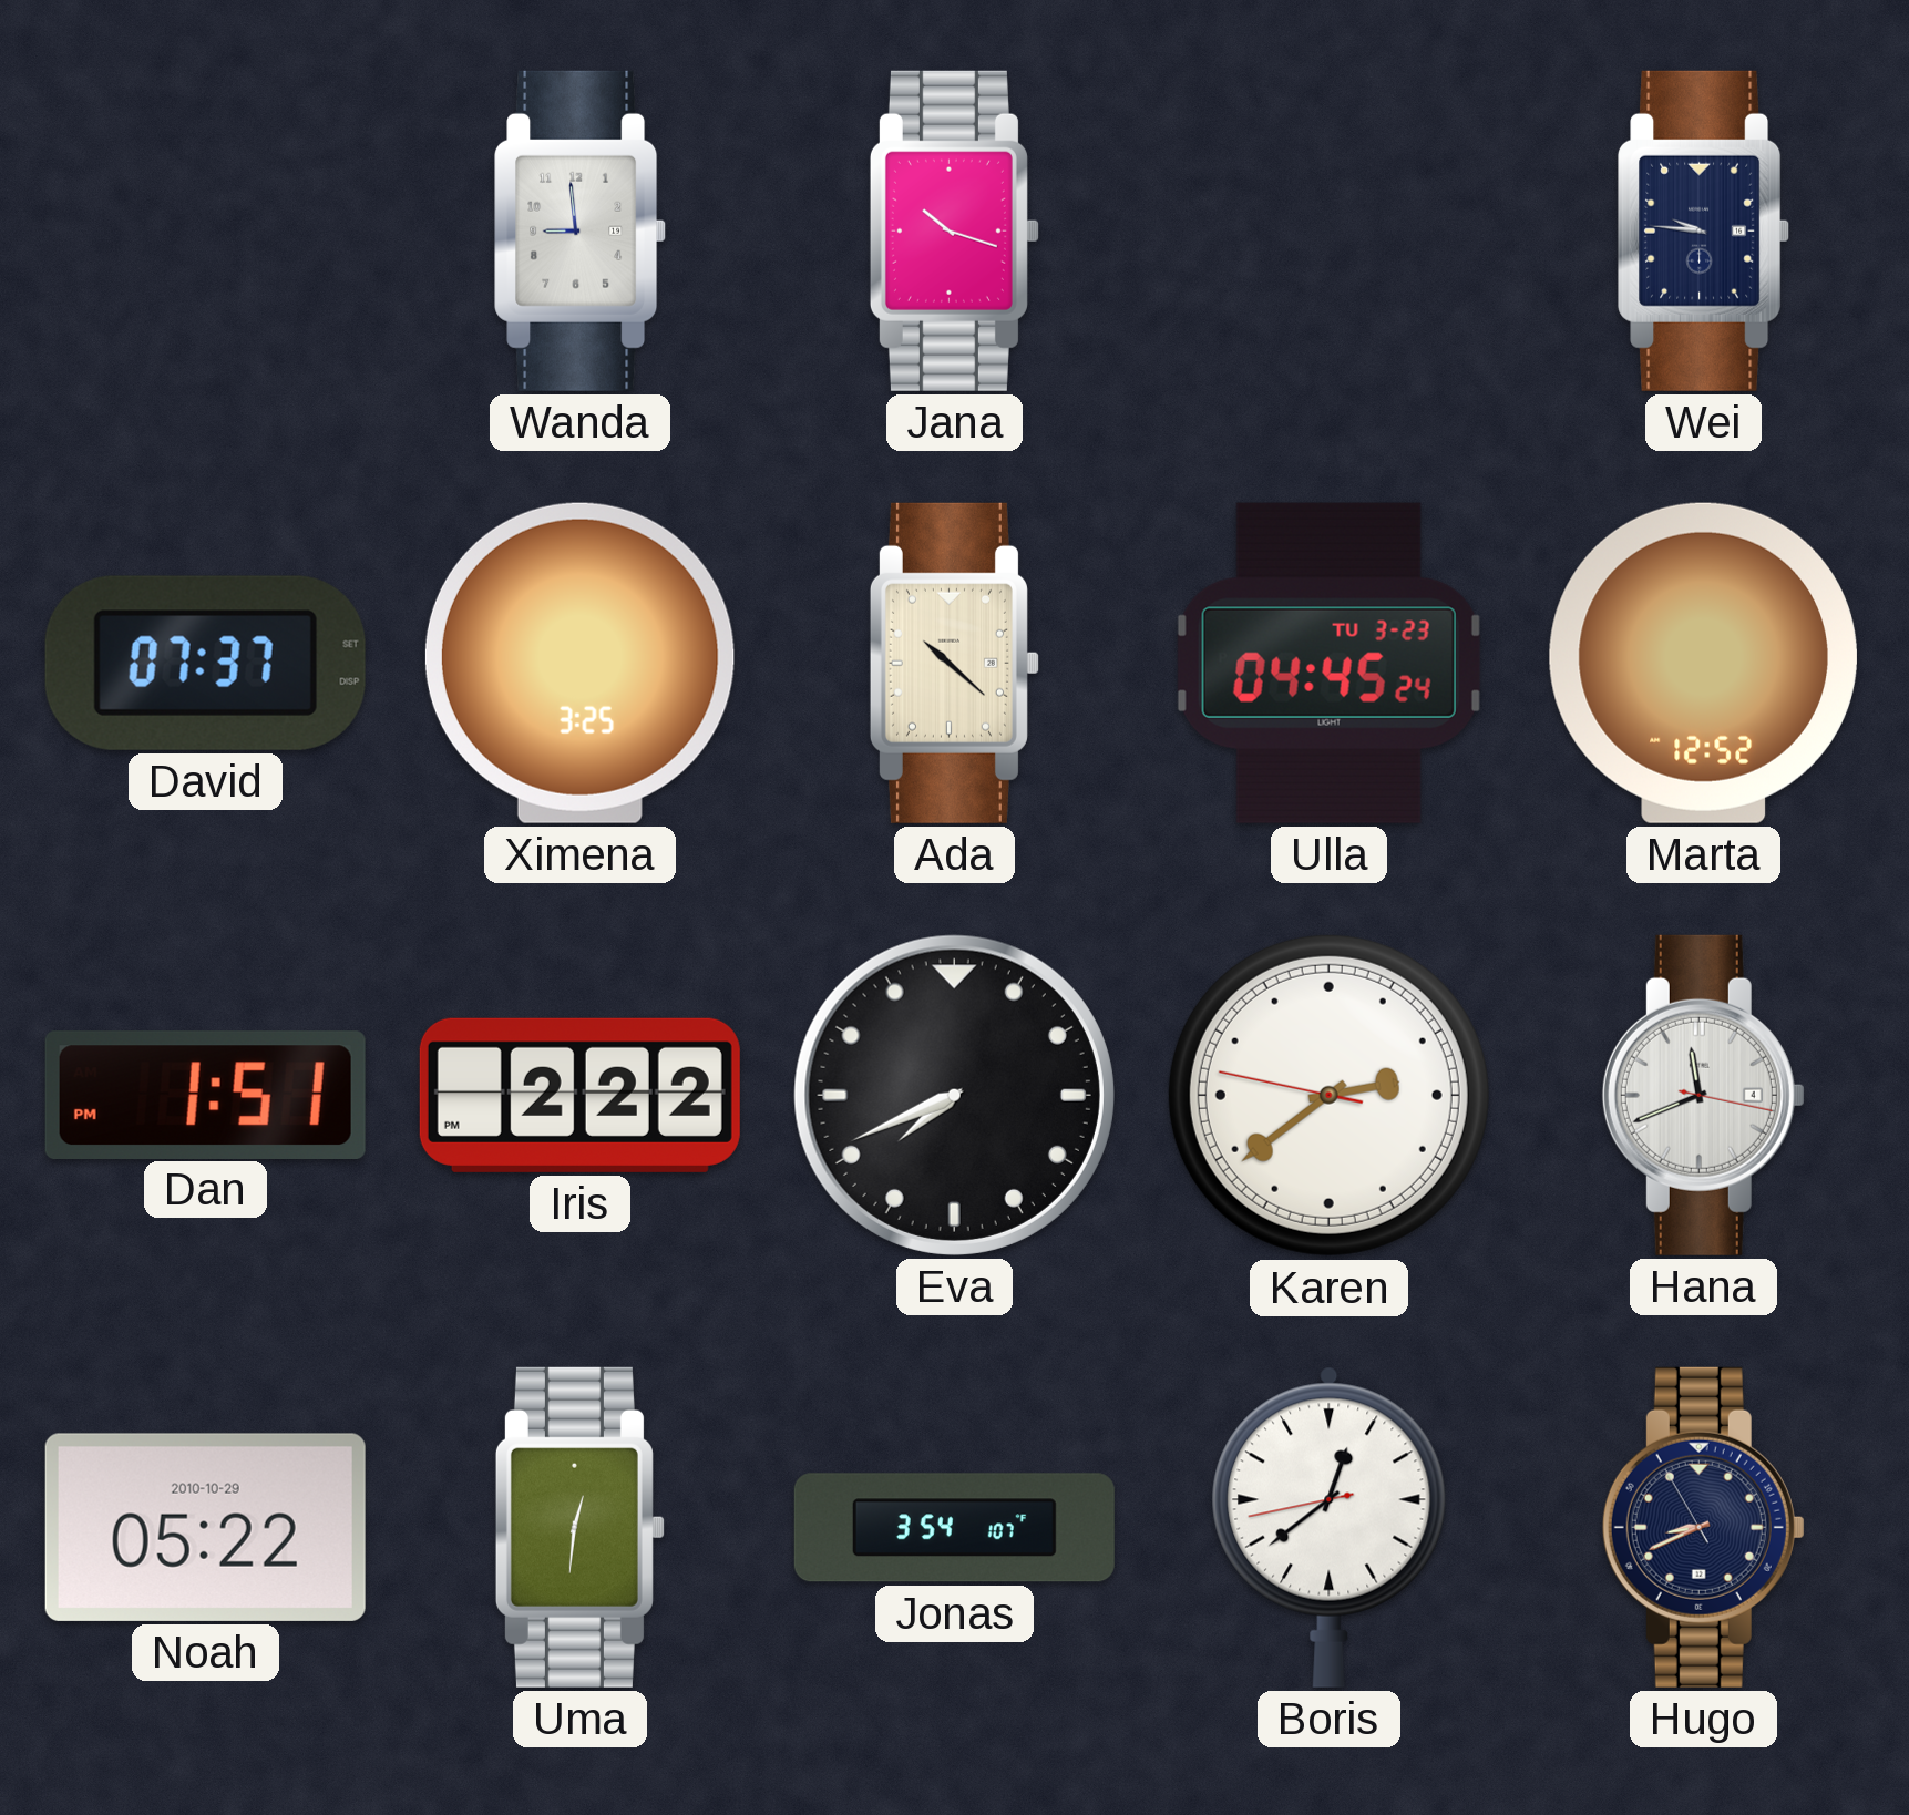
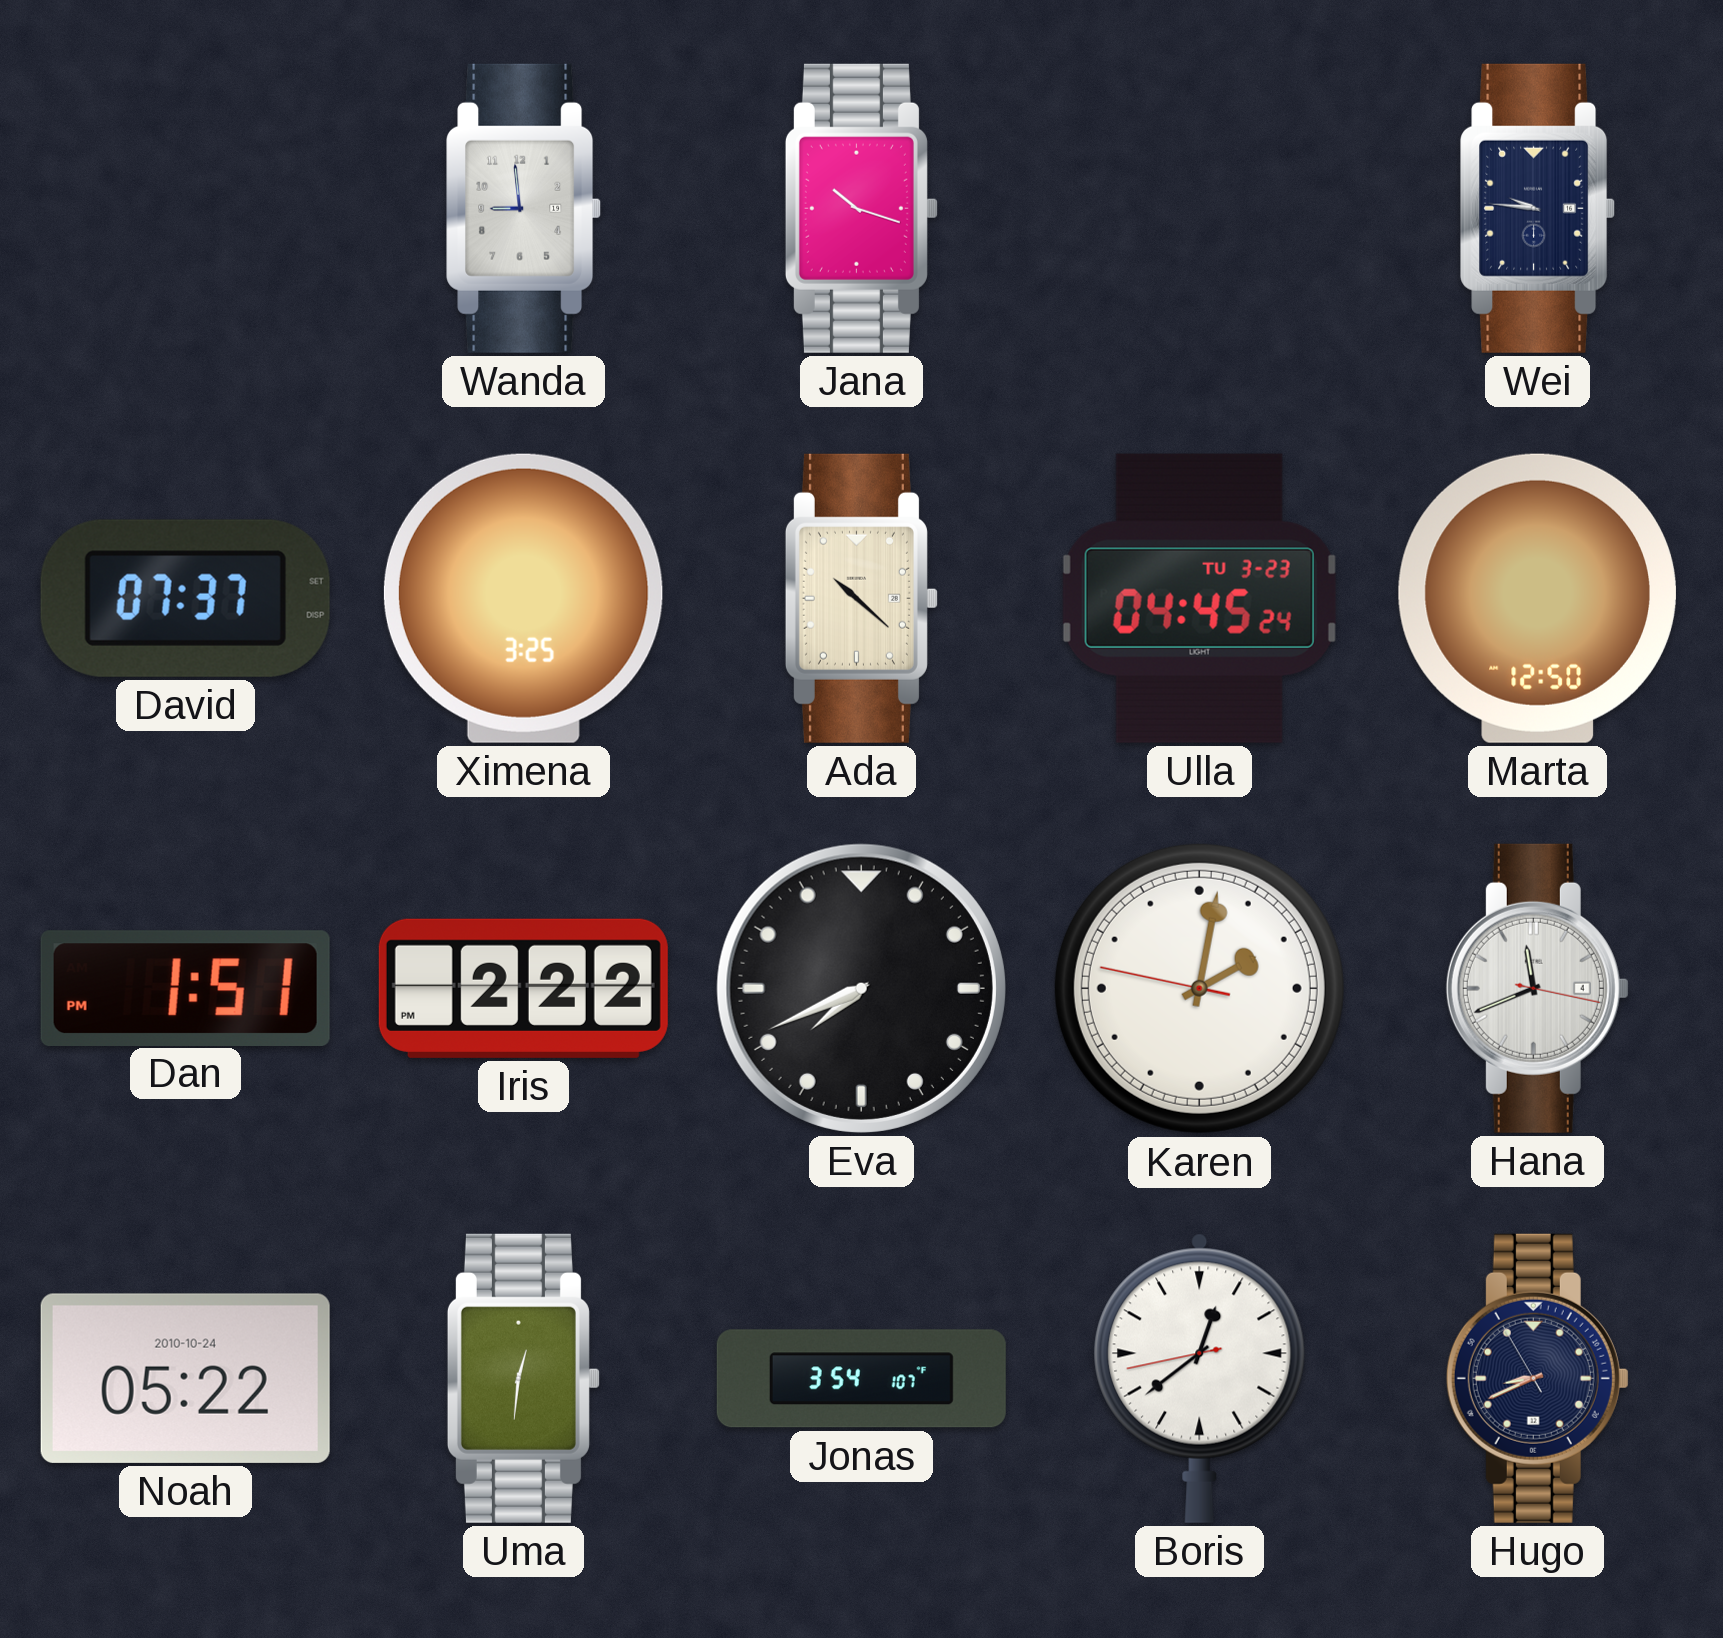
Marta: 12:52 -> 12:50 (1537, 598)
Karen: 2:38 -> 2:01 (1199, 988)
Noah date: 2010-10-29 -> 2010-10-24 (185, 1378)
